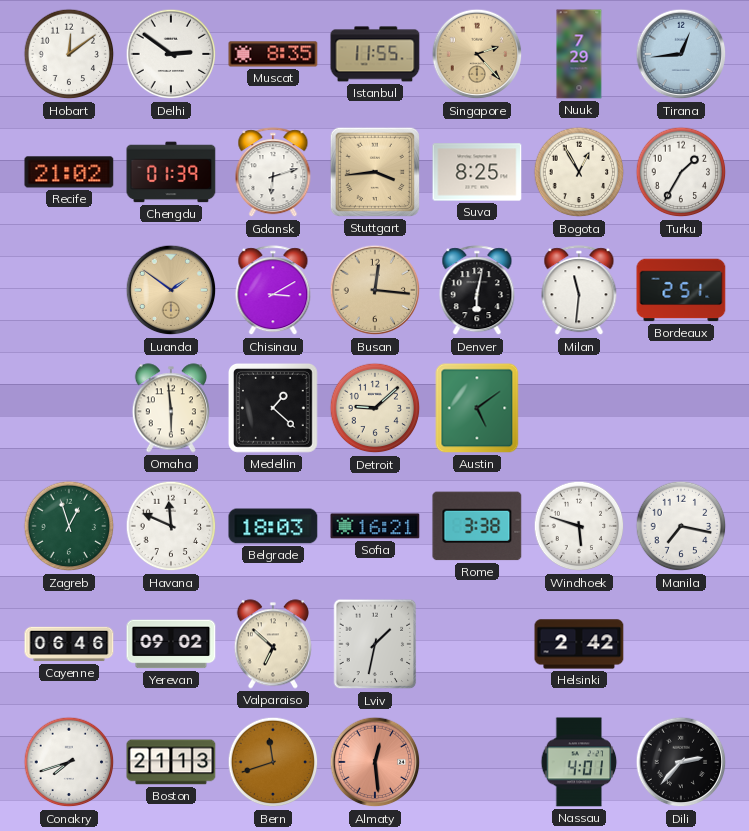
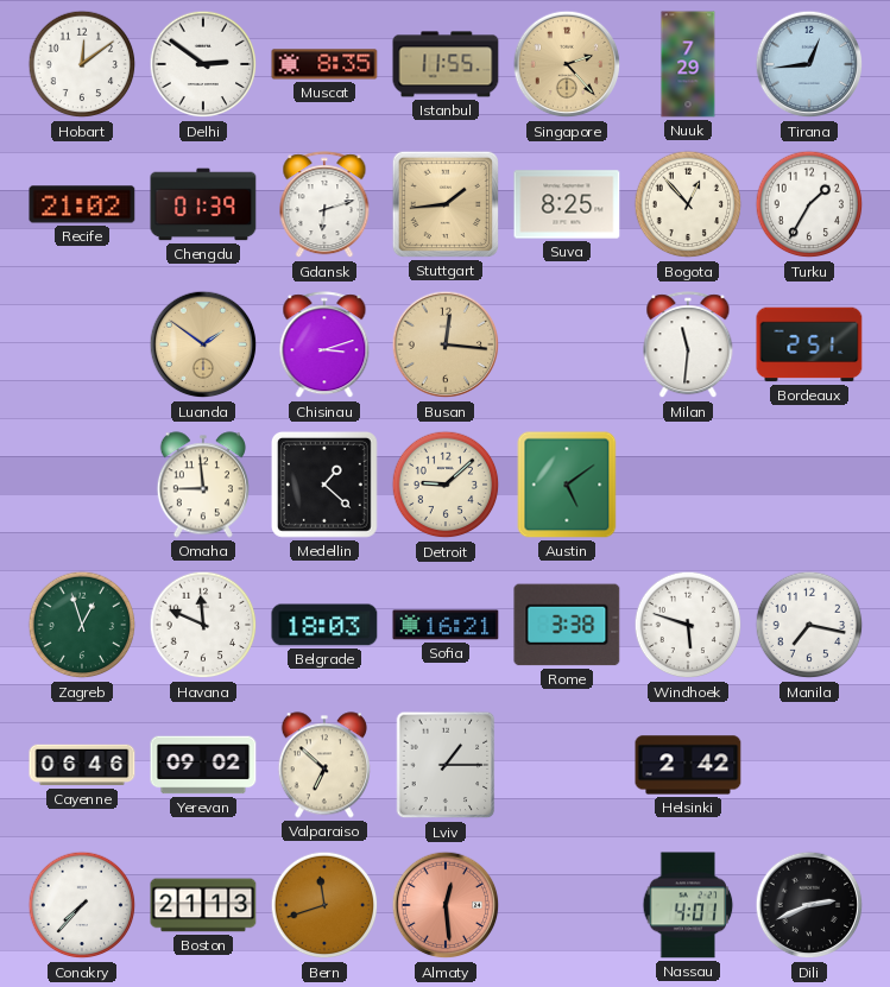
Stuttgart: 3:44 -> 1:44 (446, 204)
Bogota: 12:55 -> 12:53 (688, 204)
Chisinau: 3:10 -> 3:12 (324, 346)
Denver: 6:02 -> none (477, 291)
Omaha: 5:59 -> 8:59 (203, 485)
Lviv: 1:32 -> 1:15 (446, 765)
Conakry: 7:42 -> 7:37 (82, 905)
Dili: 2:37 -> 2:41 (809, 905)
